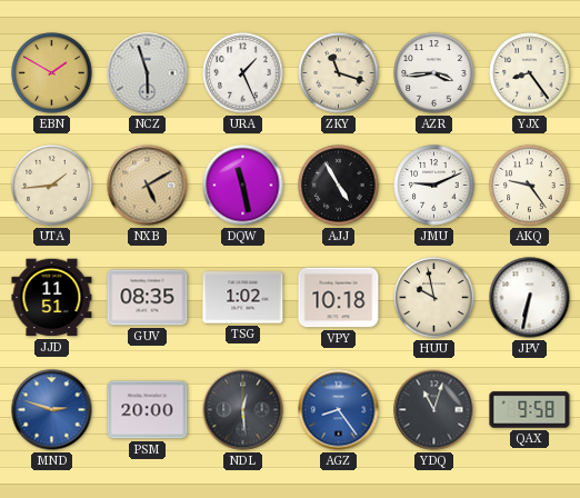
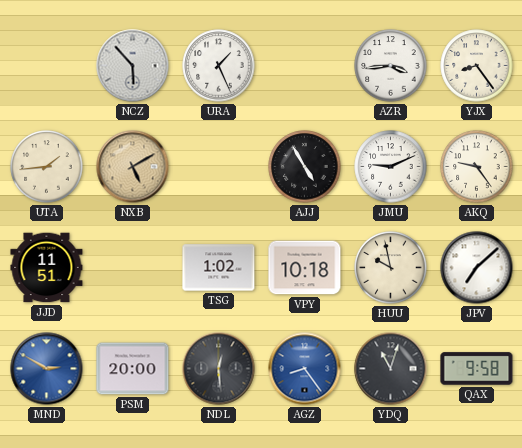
EBN: 1:50 -> none (52, 73)
NCZ: 5:57 -> 5:53 (133, 66)
ZKY: 11:18 -> none (339, 73)
DQW: 11:28 -> none (243, 186)
GUV: 08:35 -> none (148, 298)
JPV: 6:32 -> 7:08 (477, 268)
MND: 2:48 -> 2:50 (47, 369)
